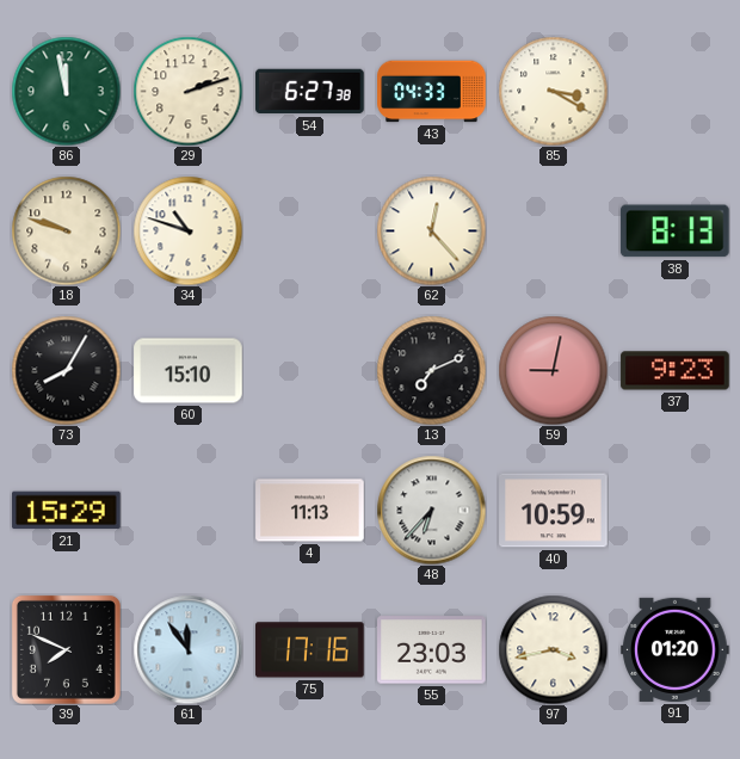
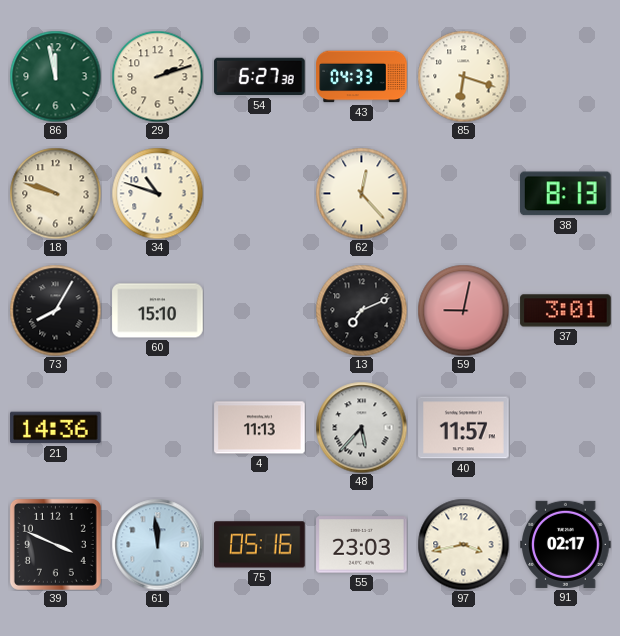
85: 3:20 -> 6:18 (463, 76)
37: 9:23 -> 3:01 (566, 311)
21: 15:29 -> 14:36 (56, 428)
48: 6:37 -> 5:37 (361, 427)
40: 10:59 -> 11:57 (464, 428)
39: 7:49 -> 3:49 (55, 544)
61: 11:54 -> 11:59 (157, 544)
75: 17:16 -> 05:16 (260, 545)
91: 01:20 -> 02:17 (566, 544)
